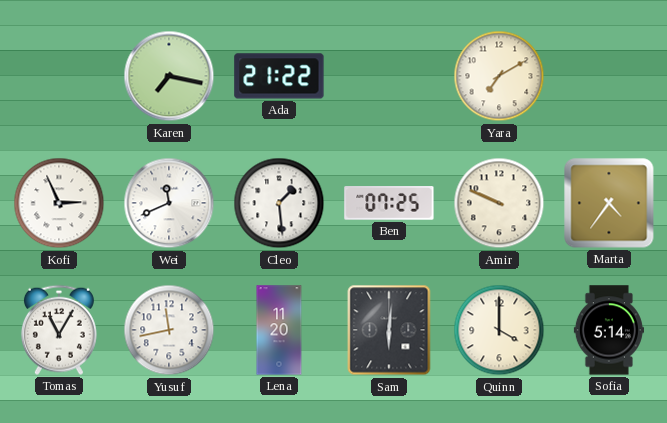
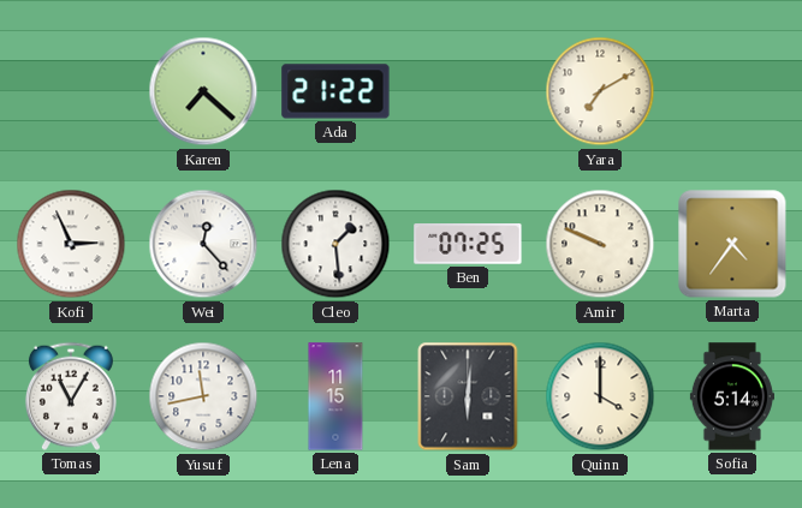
Karen: 7:17 -> 7:22 (203, 91)
Wei: 11:41 -> 12:23 (203, 244)
Lena: 11:20 -> 11:15 (335, 396)
